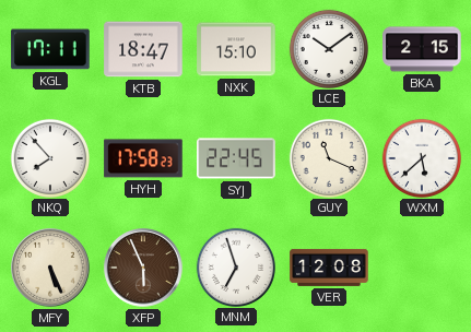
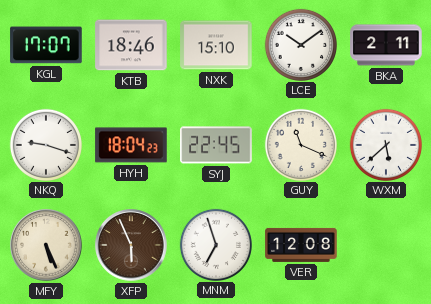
KGL: 17:11 -> 17:07 (46, 45)
KTB: 18:47 -> 18:46 (131, 45)
BKA: 2:15 -> 2:11 (386, 45)
NKQ: 7:53 -> 9:18 (45, 144)
HYH: 17:58 -> 18:04 (131, 145)
